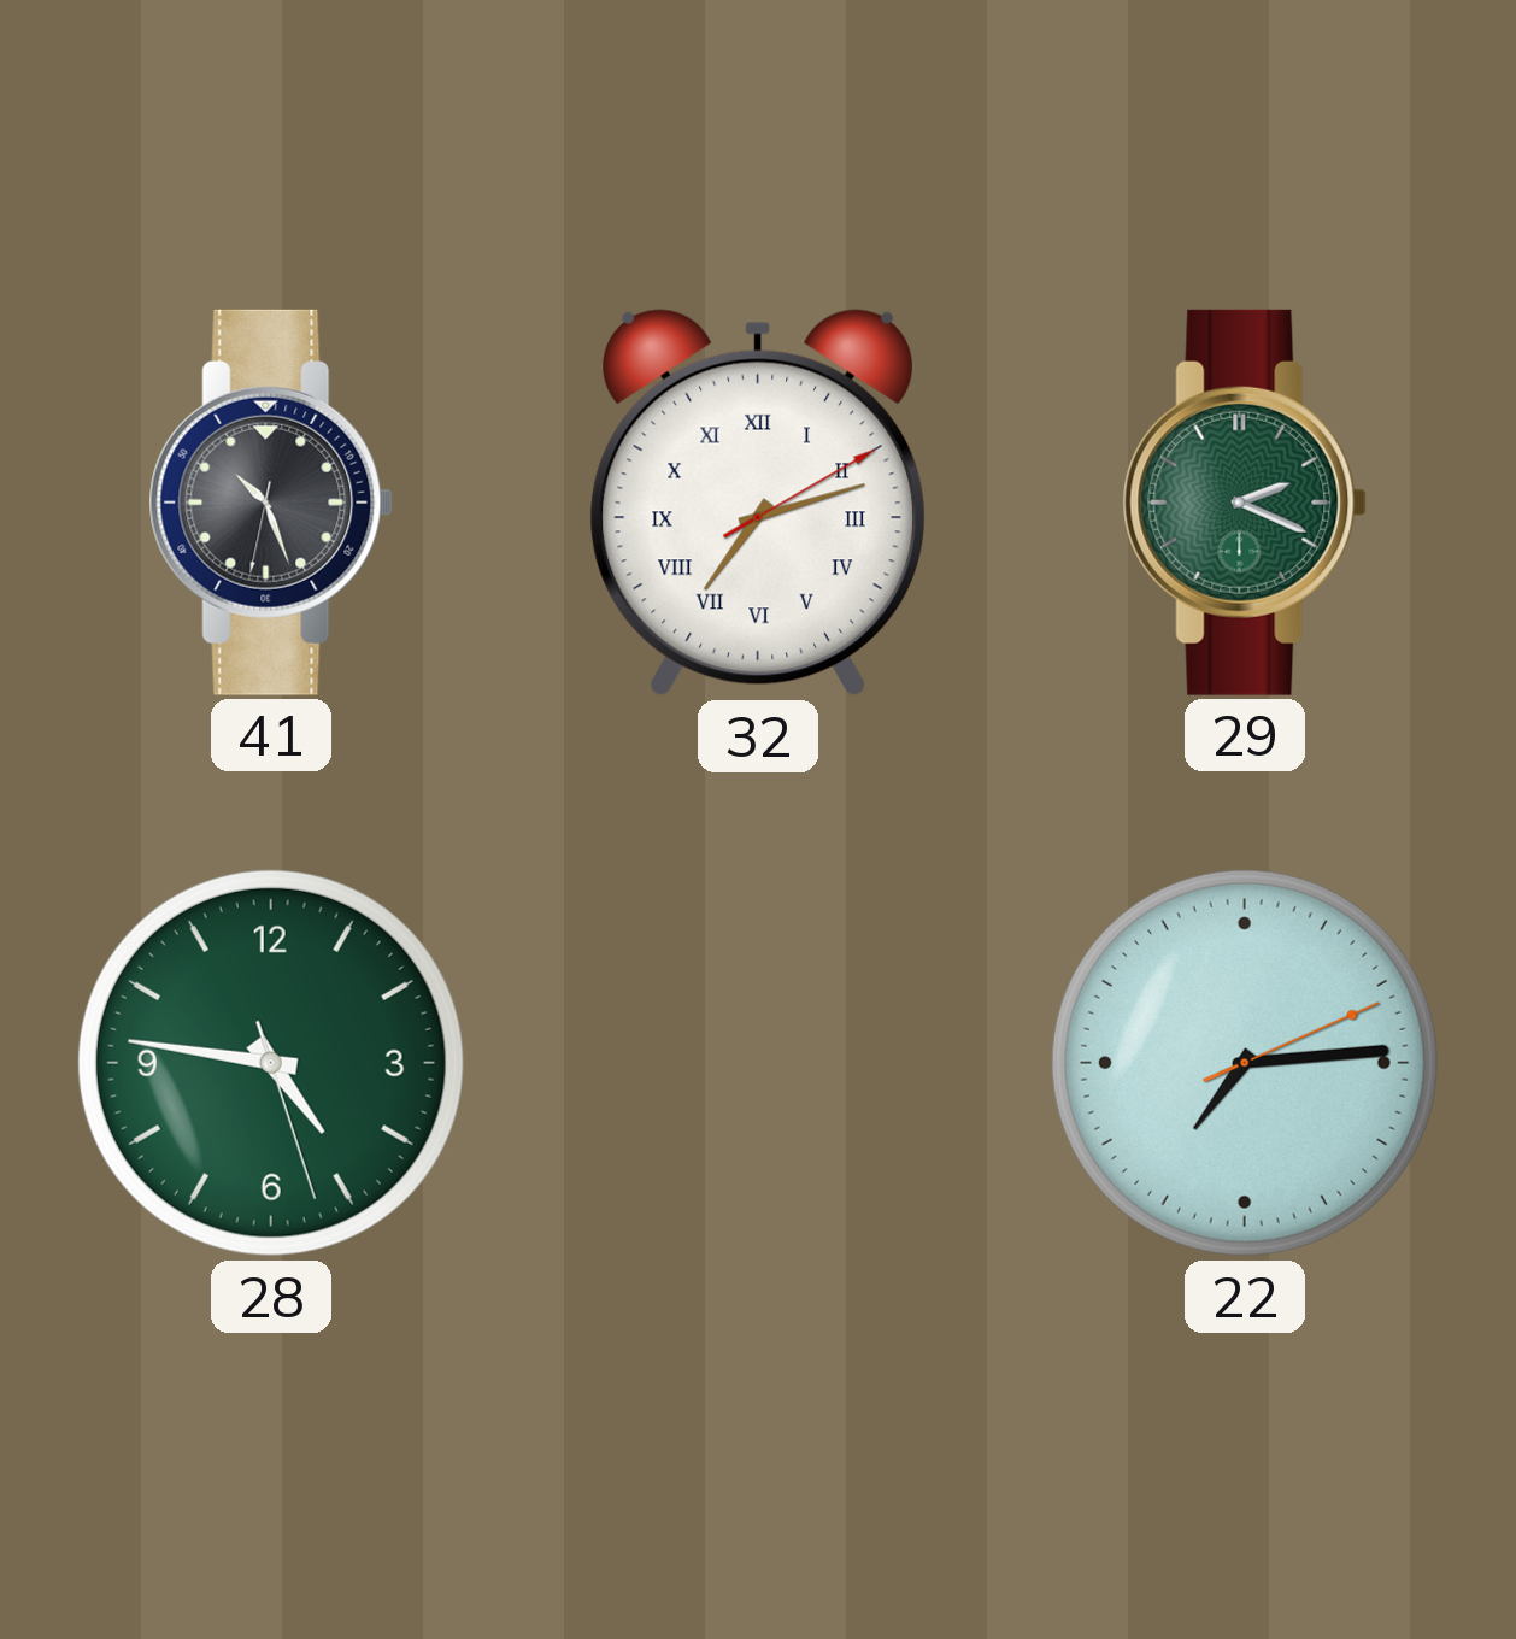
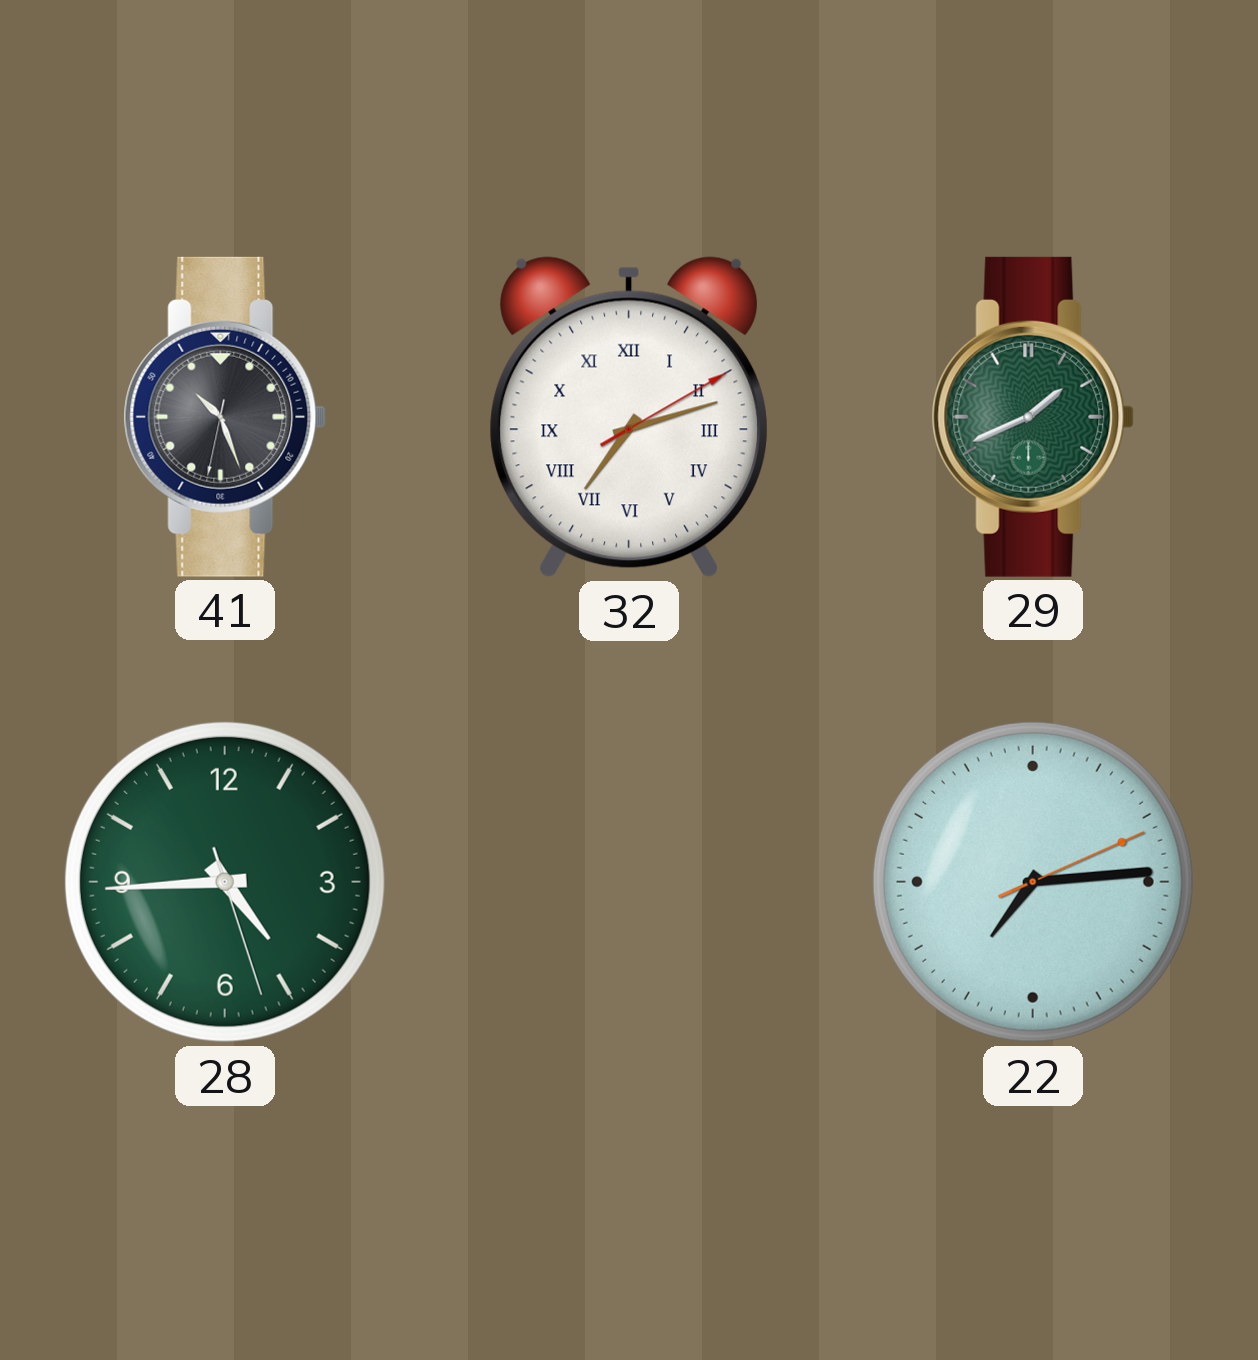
29: 2:19 -> 1:41 (1033, 417)
28: 4:46 -> 4:44 (225, 882)
